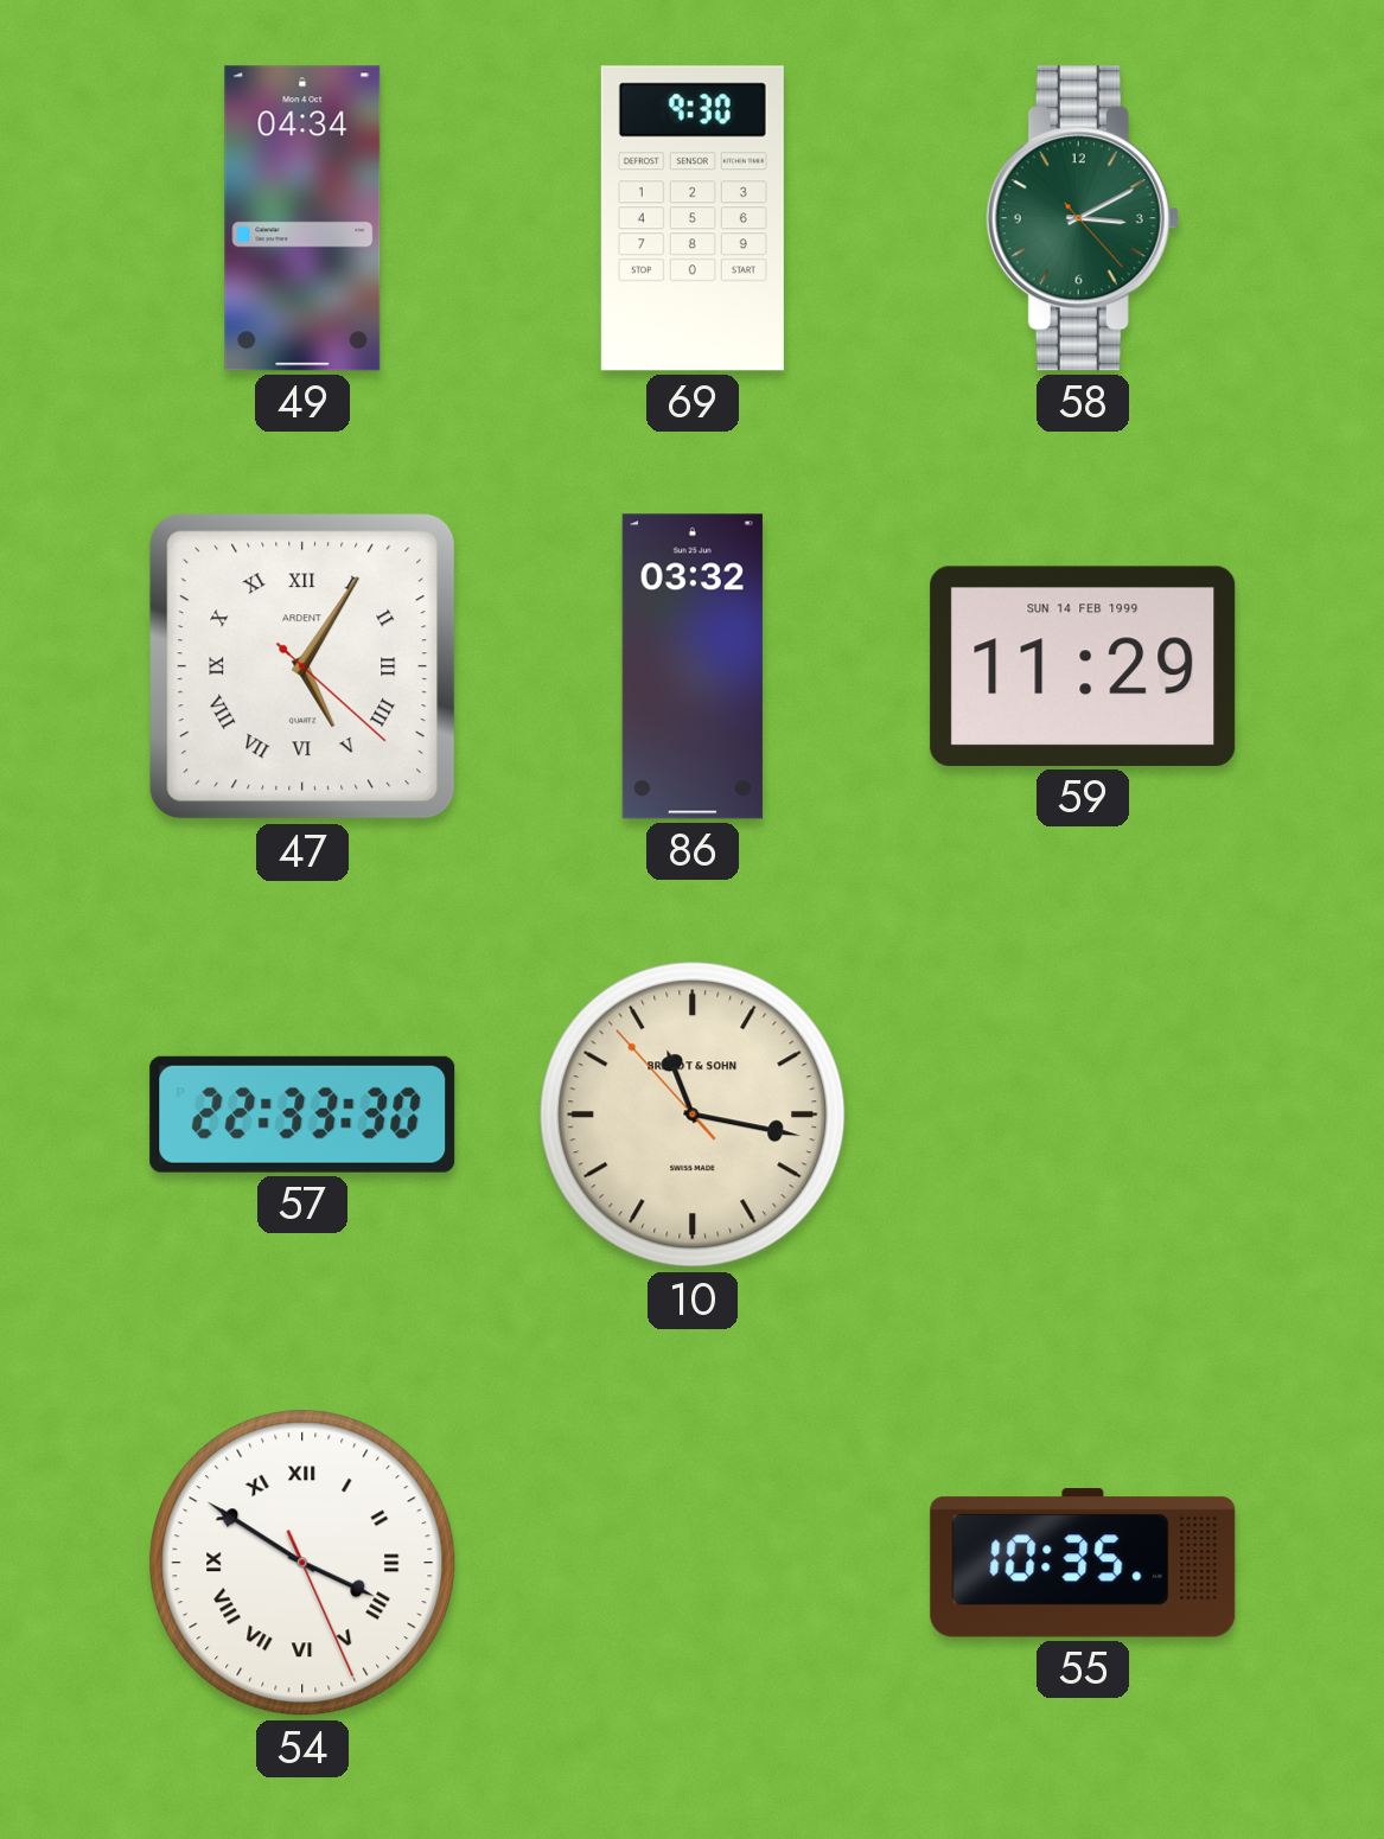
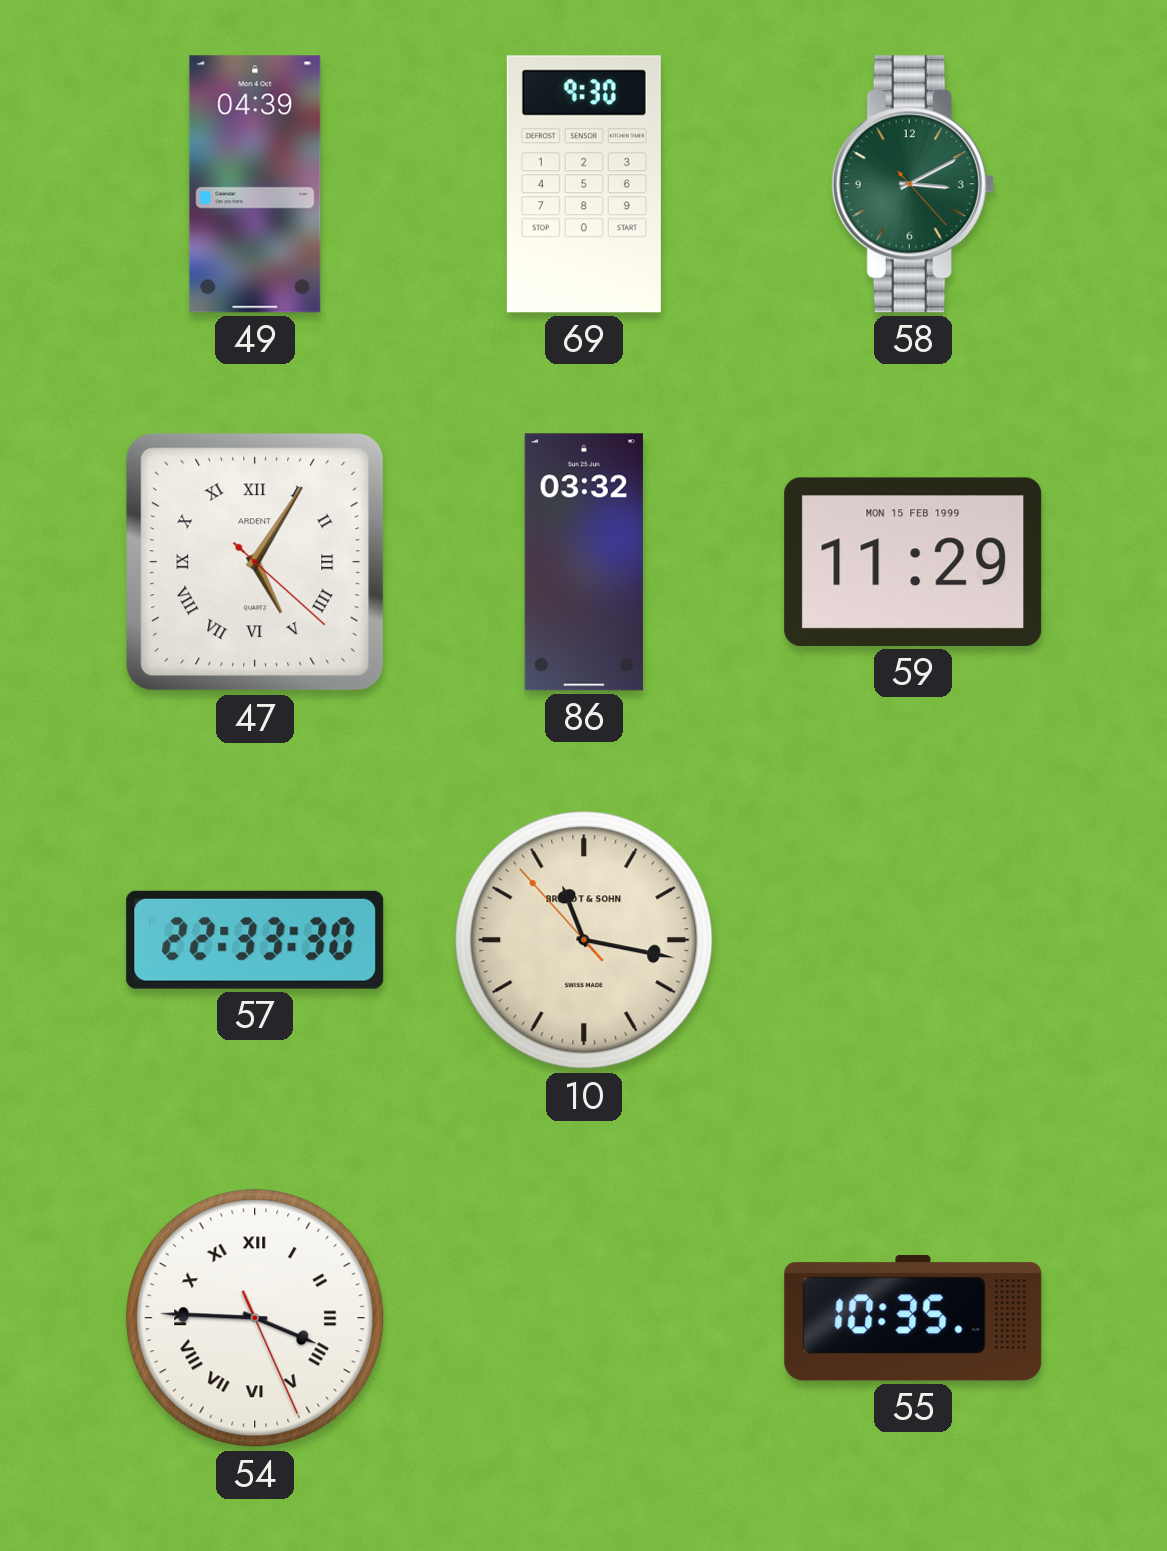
49: 04:34 -> 04:39 (255, 184)
59 date: SUN 14 FEB 1999 -> MON 15 FEB 1999 (913, 562)
54: 3:50 -> 3:45 (255, 1318)
